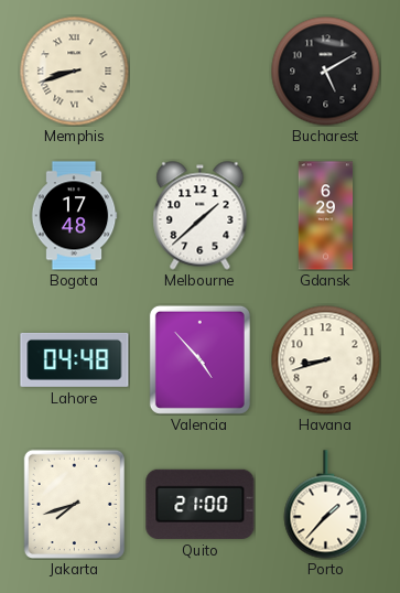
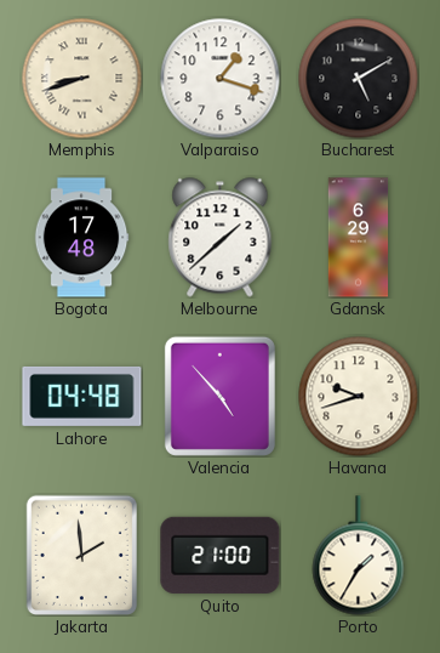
Valparaiso: none -> 1:18 (221, 79)
Havana: 8:42 -> 9:42 (359, 397)
Jakarta: 7:42 -> 1:59 (81, 555)
Porto: 1:37 -> 1:35 (359, 556)
